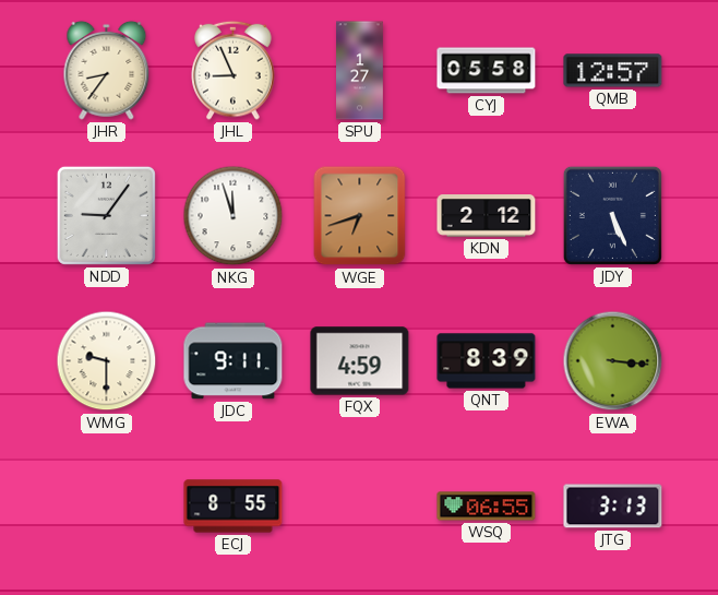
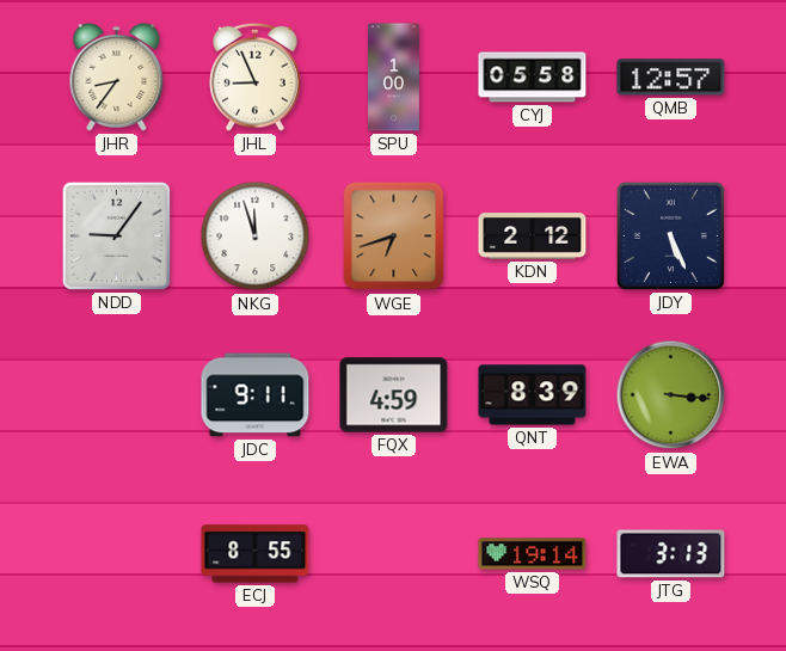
SPU: 1:27 -> 1:00 (394, 78)
WMG: 9:30 -> none (107, 361)
WSQ: 06:55 -> 19:14 (533, 554)
